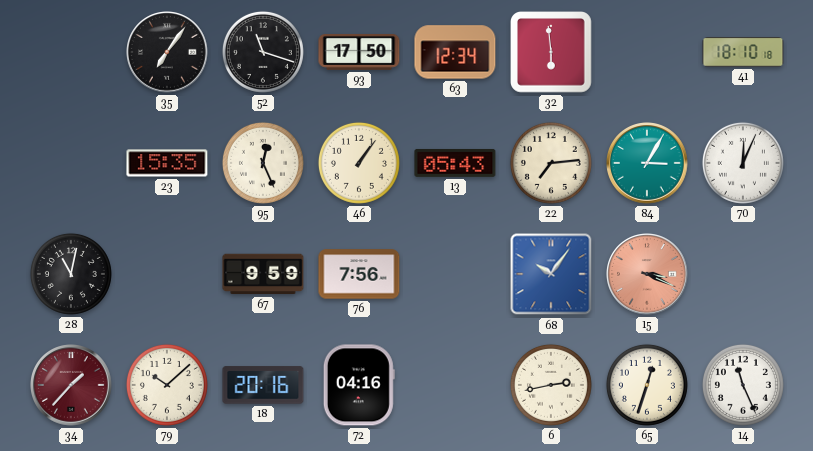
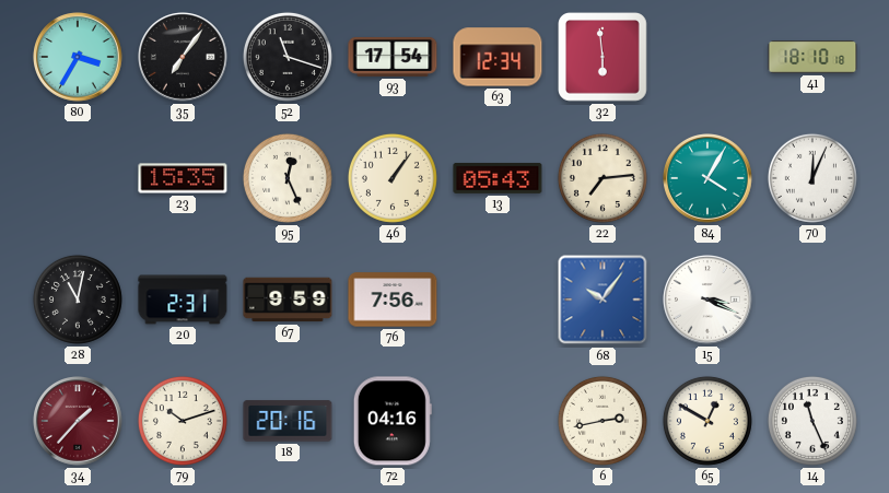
80: none -> 3:35 (79, 58)
93: 17:50 -> 17:54 (393, 57)
84: 3:05 -> 4:05 (709, 179)
20: none -> 2:31 (183, 300)
15 dial: salmon -> white (709, 301)
79: 10:08 -> 10:12 (183, 421)
65: 12:33 -> 12:50 (707, 421)
